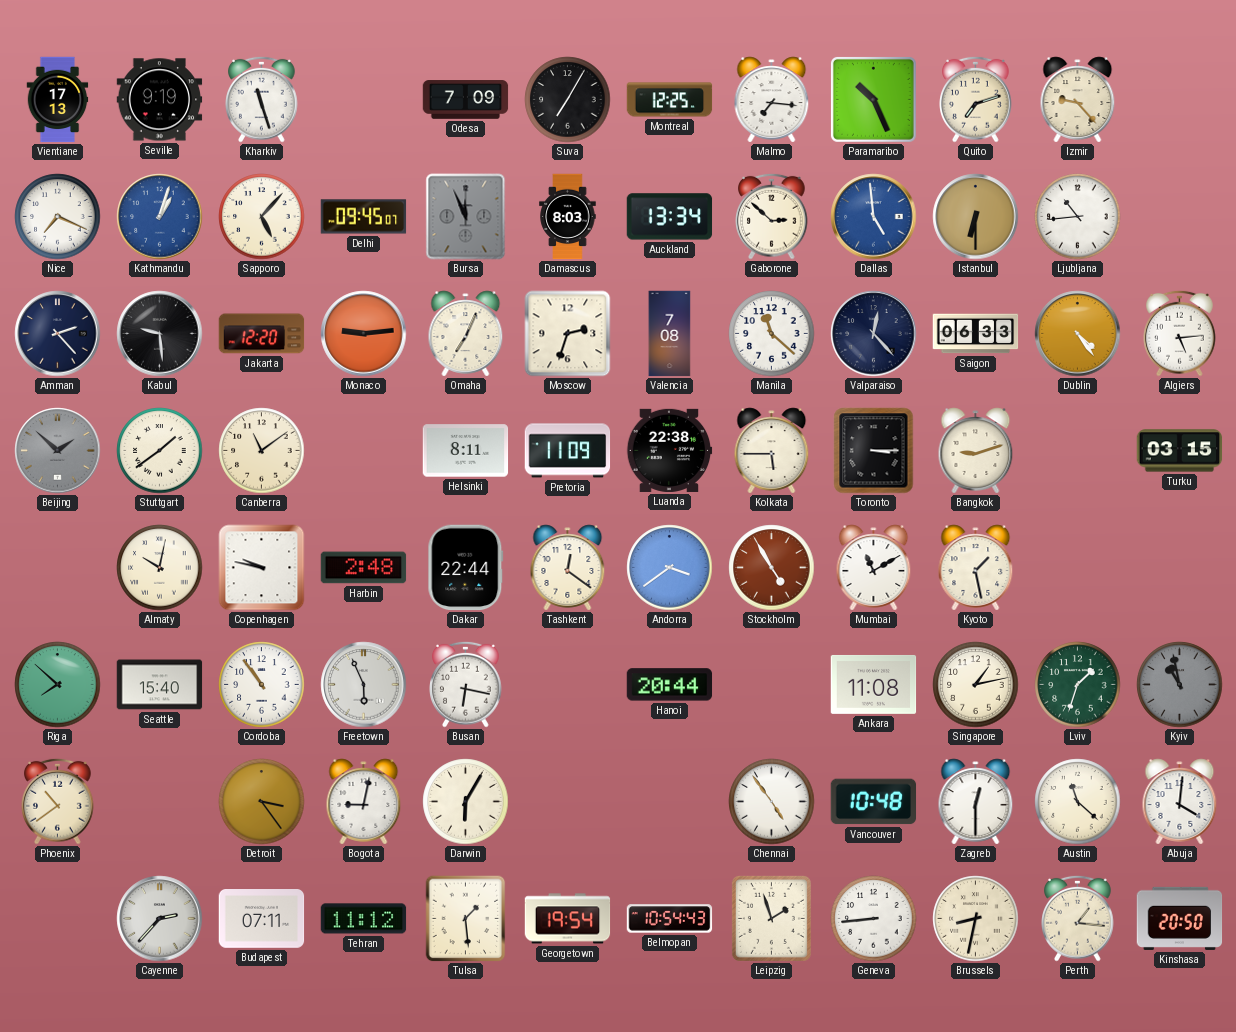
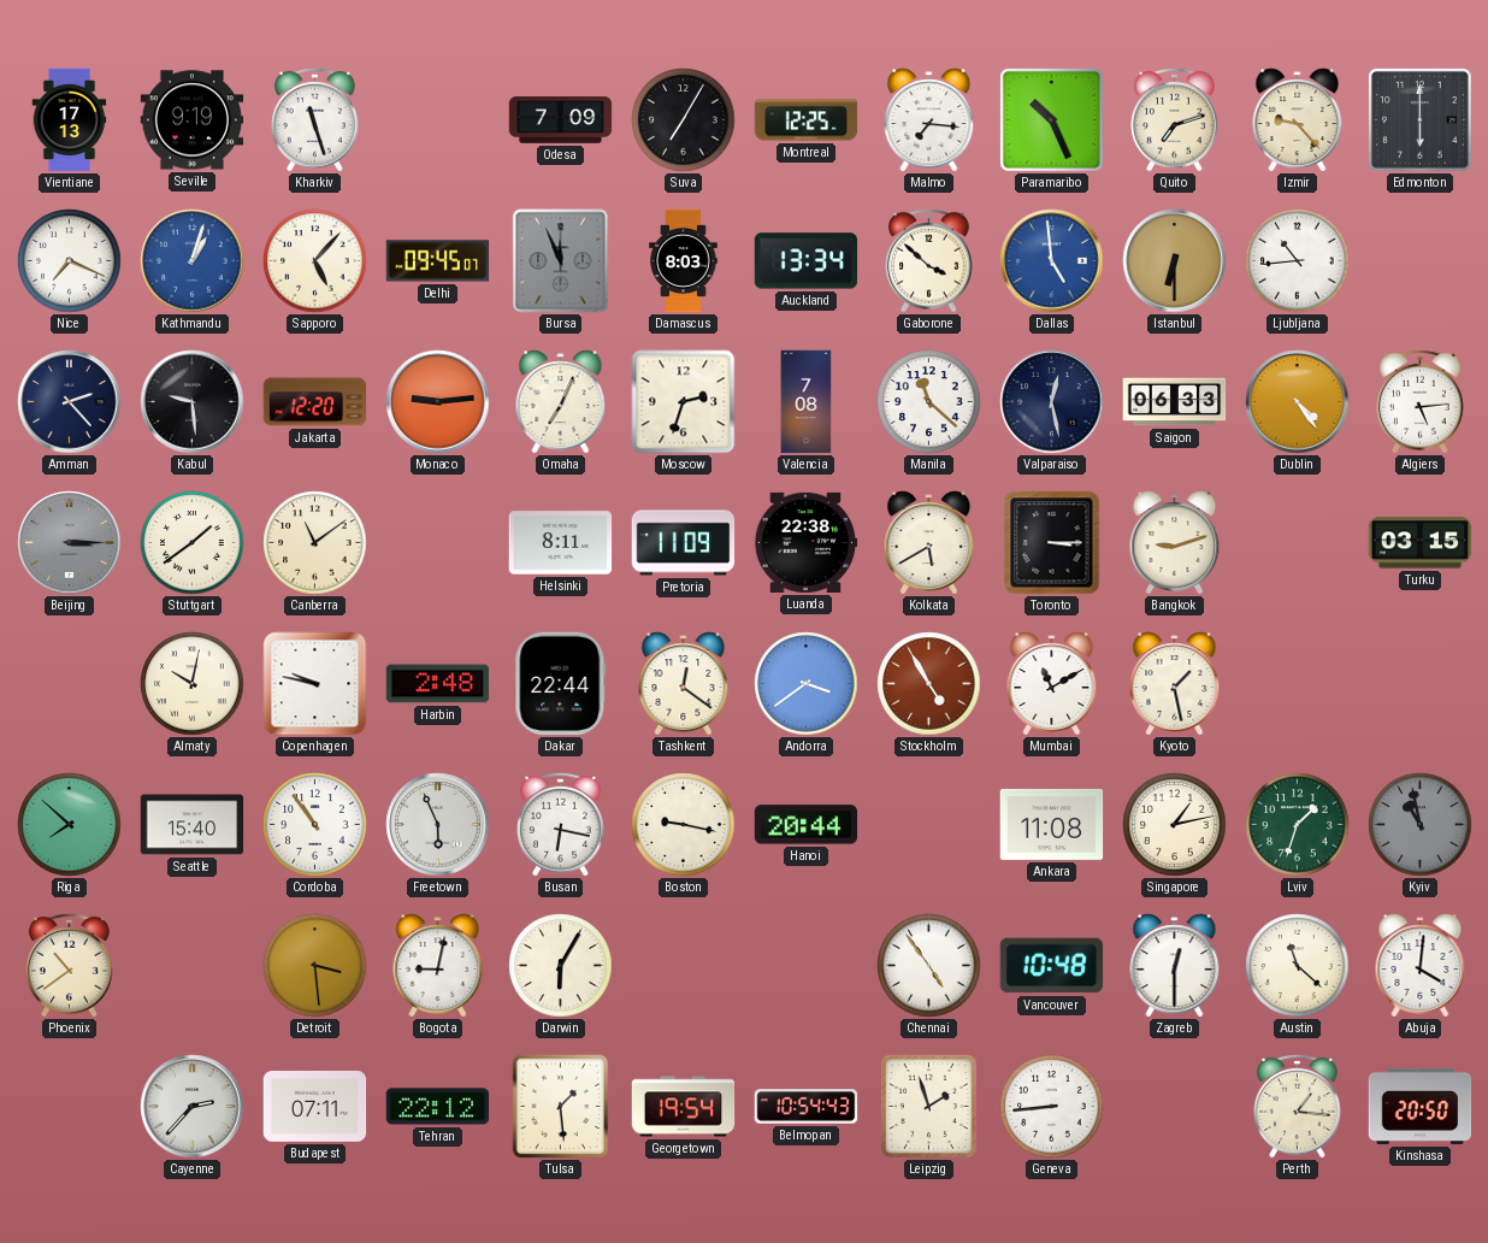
Edmonton: none -> 6:00 (1419, 119)
Gaborone: 2:52 -> 3:52 (929, 260)
Valparaiso: 12:23 -> 12:28 (1052, 402)
Beijing: 1:52 -> 3:15 (70, 543)
Kolkata: 5:45 -> 5:40 (929, 543)
Boston: none -> 9:17 (684, 825)
Detroit: 3:24 -> 3:29 (315, 966)
Tehran: 11:12 -> 22:12 (438, 1107)
Brussels: 8:32 -> none (976, 919)
